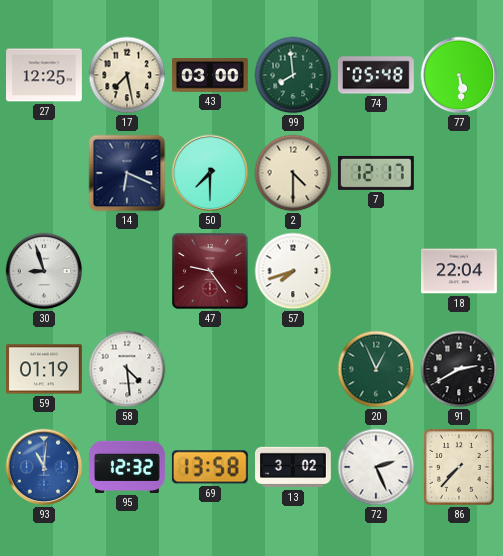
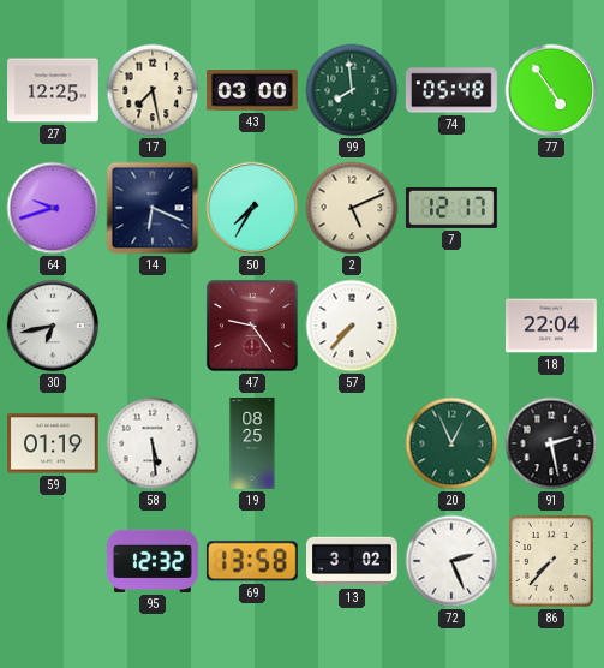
77: 5:29 -> 4:54 (551, 90)
64: none -> 9:42 (53, 208)
50: 7:30 -> 7:35 (252, 208)
2: 4:30 -> 5:11 (352, 208)
30: 8:57 -> 6:43 (53, 326)
57: 7:42 -> 7:37 (352, 326)
58: 4:29 -> 5:29 (153, 443)
19: none -> 08:25 (252, 443)
91: 2:40 -> 2:28 (551, 443)
93: 11:01 -> none (44, 467)
